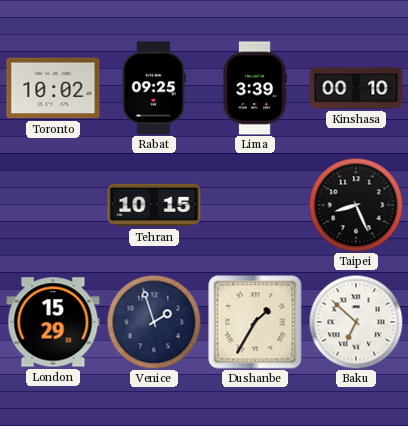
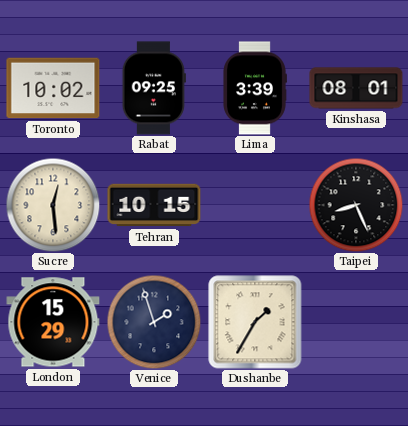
Kinshasa: 00:10 -> 08:01 (356, 88)
Sucre: none -> 12:29 (53, 205)
Baku: 6:52 -> none (356, 322)
